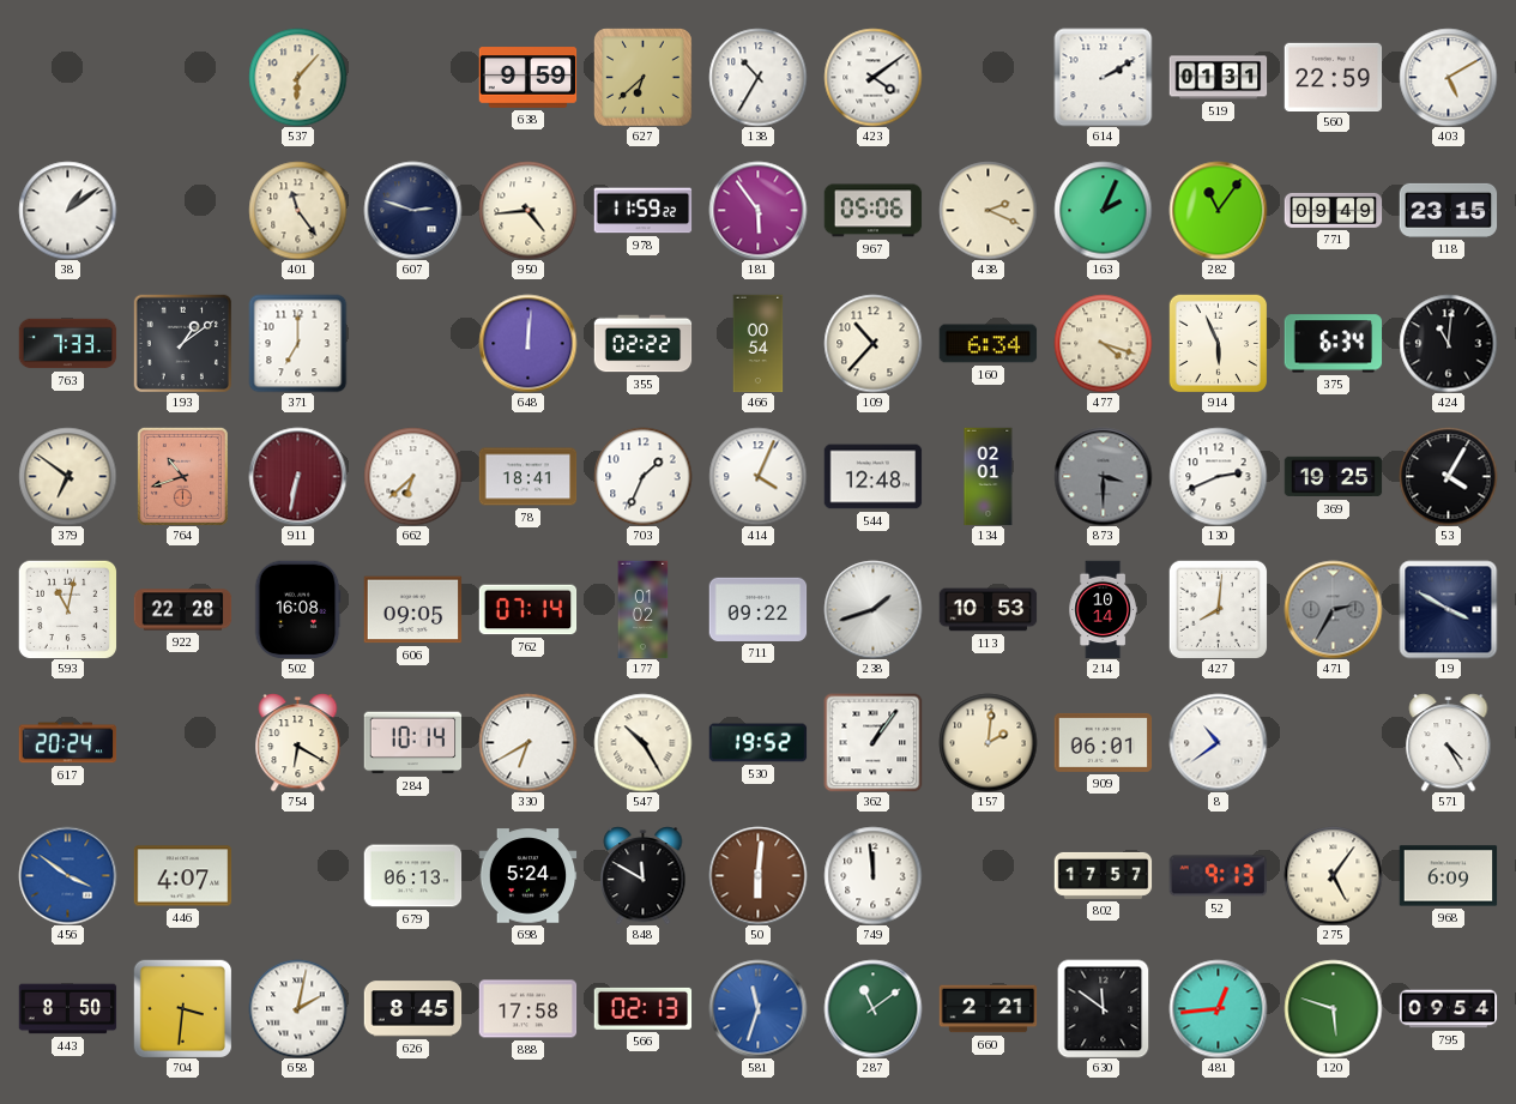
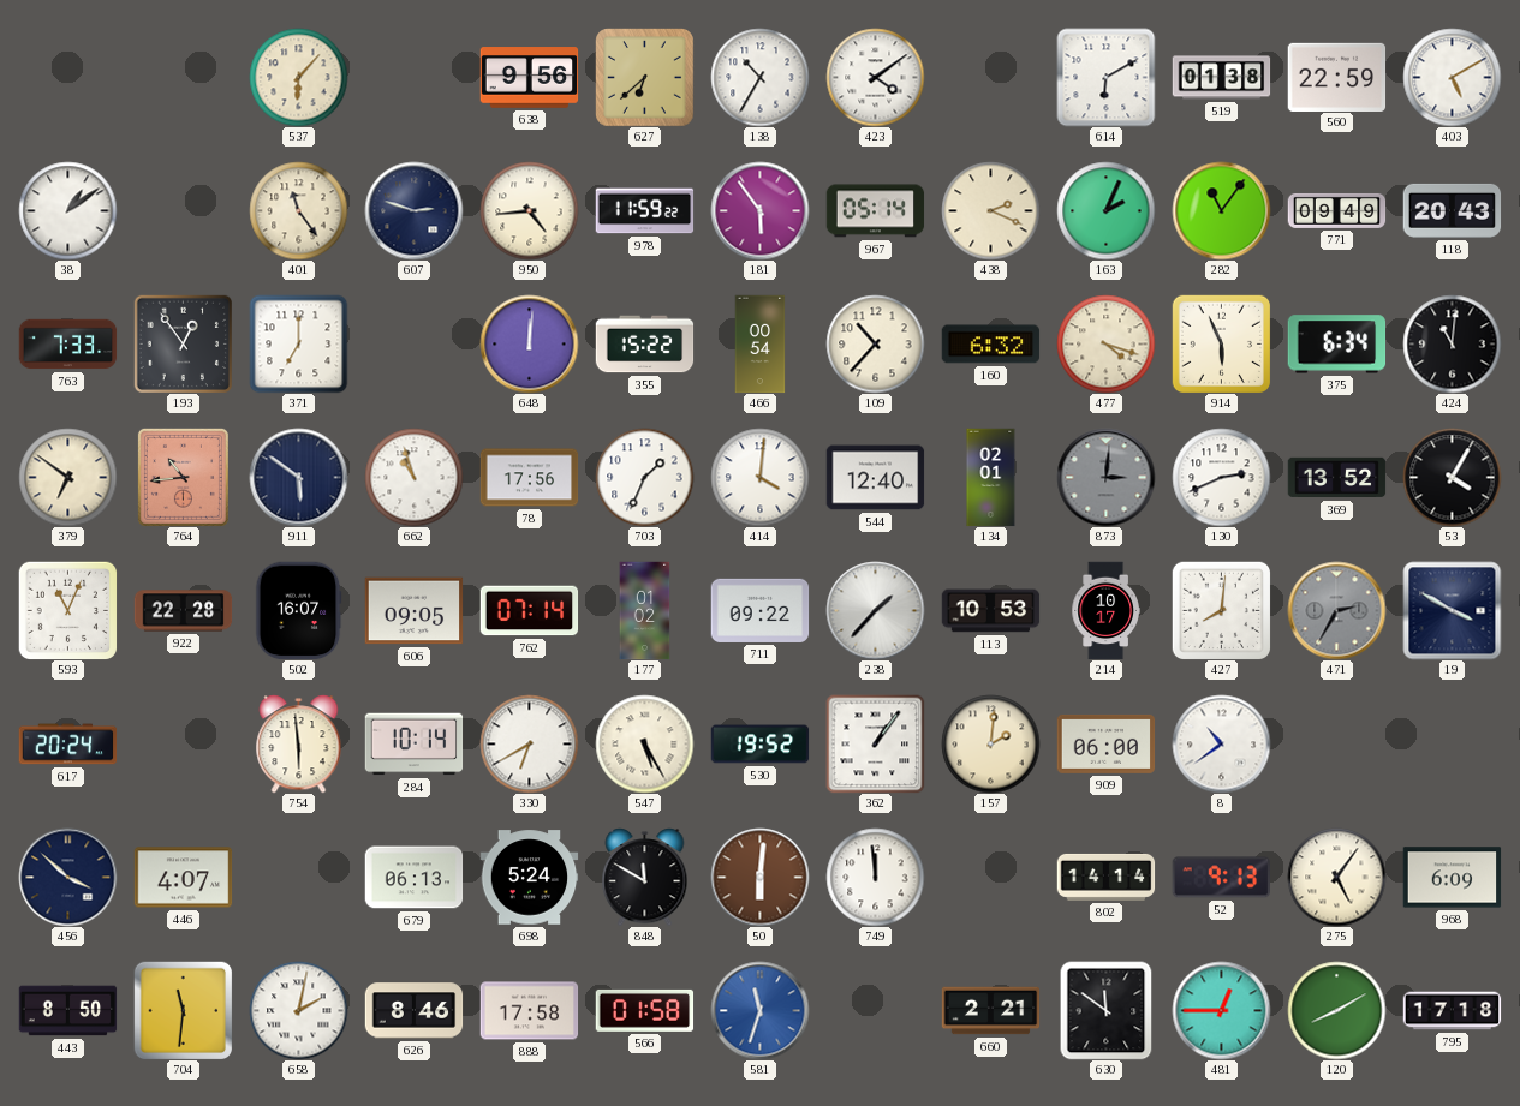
638: 9:59 -> 9:56 (529, 78)
614: 2:10 -> 6:10 (1105, 77)
519: 01:31 -> 01:38 (1221, 78)
967: 05:06 -> 05:14 (875, 211)
118: 23:15 -> 20:43 (1452, 210)
193: 1:09 -> 12:54 (183, 343)
355: 02:22 -> 15:22 (644, 345)
160: 6:34 -> 6:32 (990, 345)
764: 10:42 -> 10:44 (183, 477)
911: 6:32 -> 5:51 (298, 477)
911 dial: burgundy -> navy (298, 477)
662: 6:38 -> 10:57 (413, 477)
78: 18:41 -> 17:56 (529, 478)
414: 4:04 -> 4:01 (759, 477)
544: 12:48 -> 12:40 (875, 478)
873: 3:30 -> 3:01 (1105, 477)
369: 19:25 -> 13:52 (1336, 478)
593: 11:02 -> 11:04 (67, 610)
502: 16:08 -> 16:07 (298, 610)
238: 1:42 -> 1:37 (875, 610)
214: 10:14 -> 10:17 (1105, 610)
754: 6:20 -> 5:59 (299, 745)
547: 10:25 -> 5:25 (644, 743)
909: 06:01 -> 06:00 (1105, 743)
571: 4:25 -> none (1449, 743)
456: 3:51 -> 3:52 (67, 877)
456 dial: blue -> navy (67, 877)
802: 17:57 -> 14:14 (1105, 877)
704: 3:31 -> 11:31 (183, 1010)
626: 8:45 -> 8:46 (413, 1011)
566: 02:13 -> 01:58 (644, 1010)
287: 11:09 -> none (872, 1008)
481: 12:44 -> 12:45 (1221, 1010)
120: 5:48 -> 8:10 (1336, 1010)
795: 09:54 -> 17:18 (1452, 1011)
